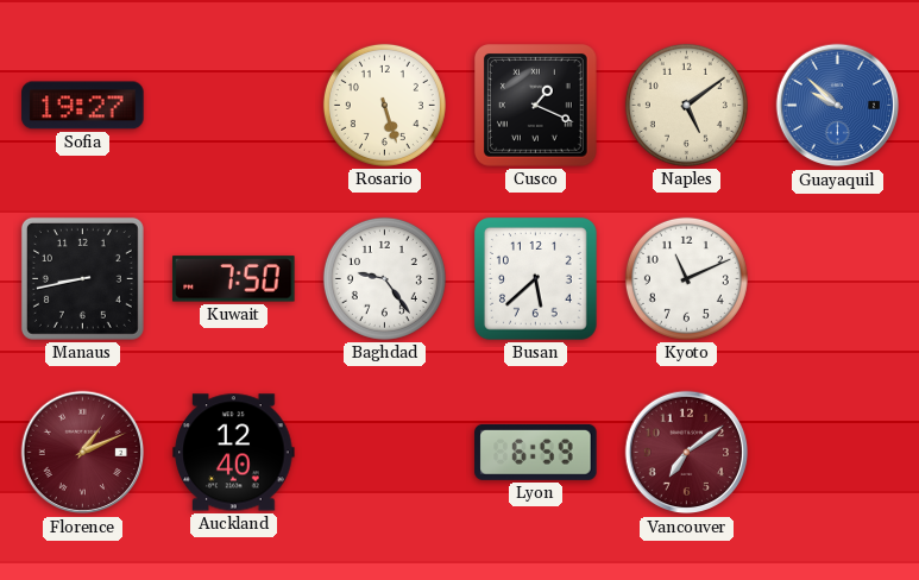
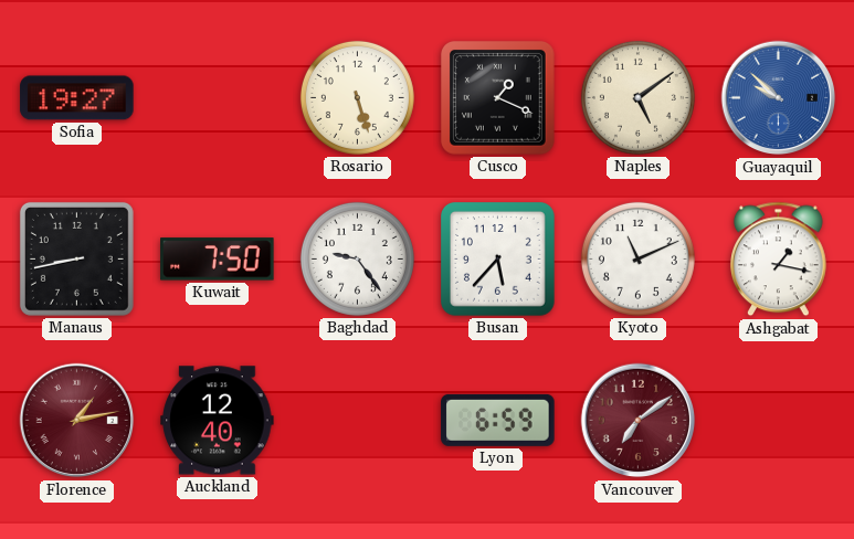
Busan: 5:38 -> 5:37 (498, 260)
Ashgabat: none -> 1:17 (779, 260)
Florence: 1:11 -> 1:13 (77, 421)
